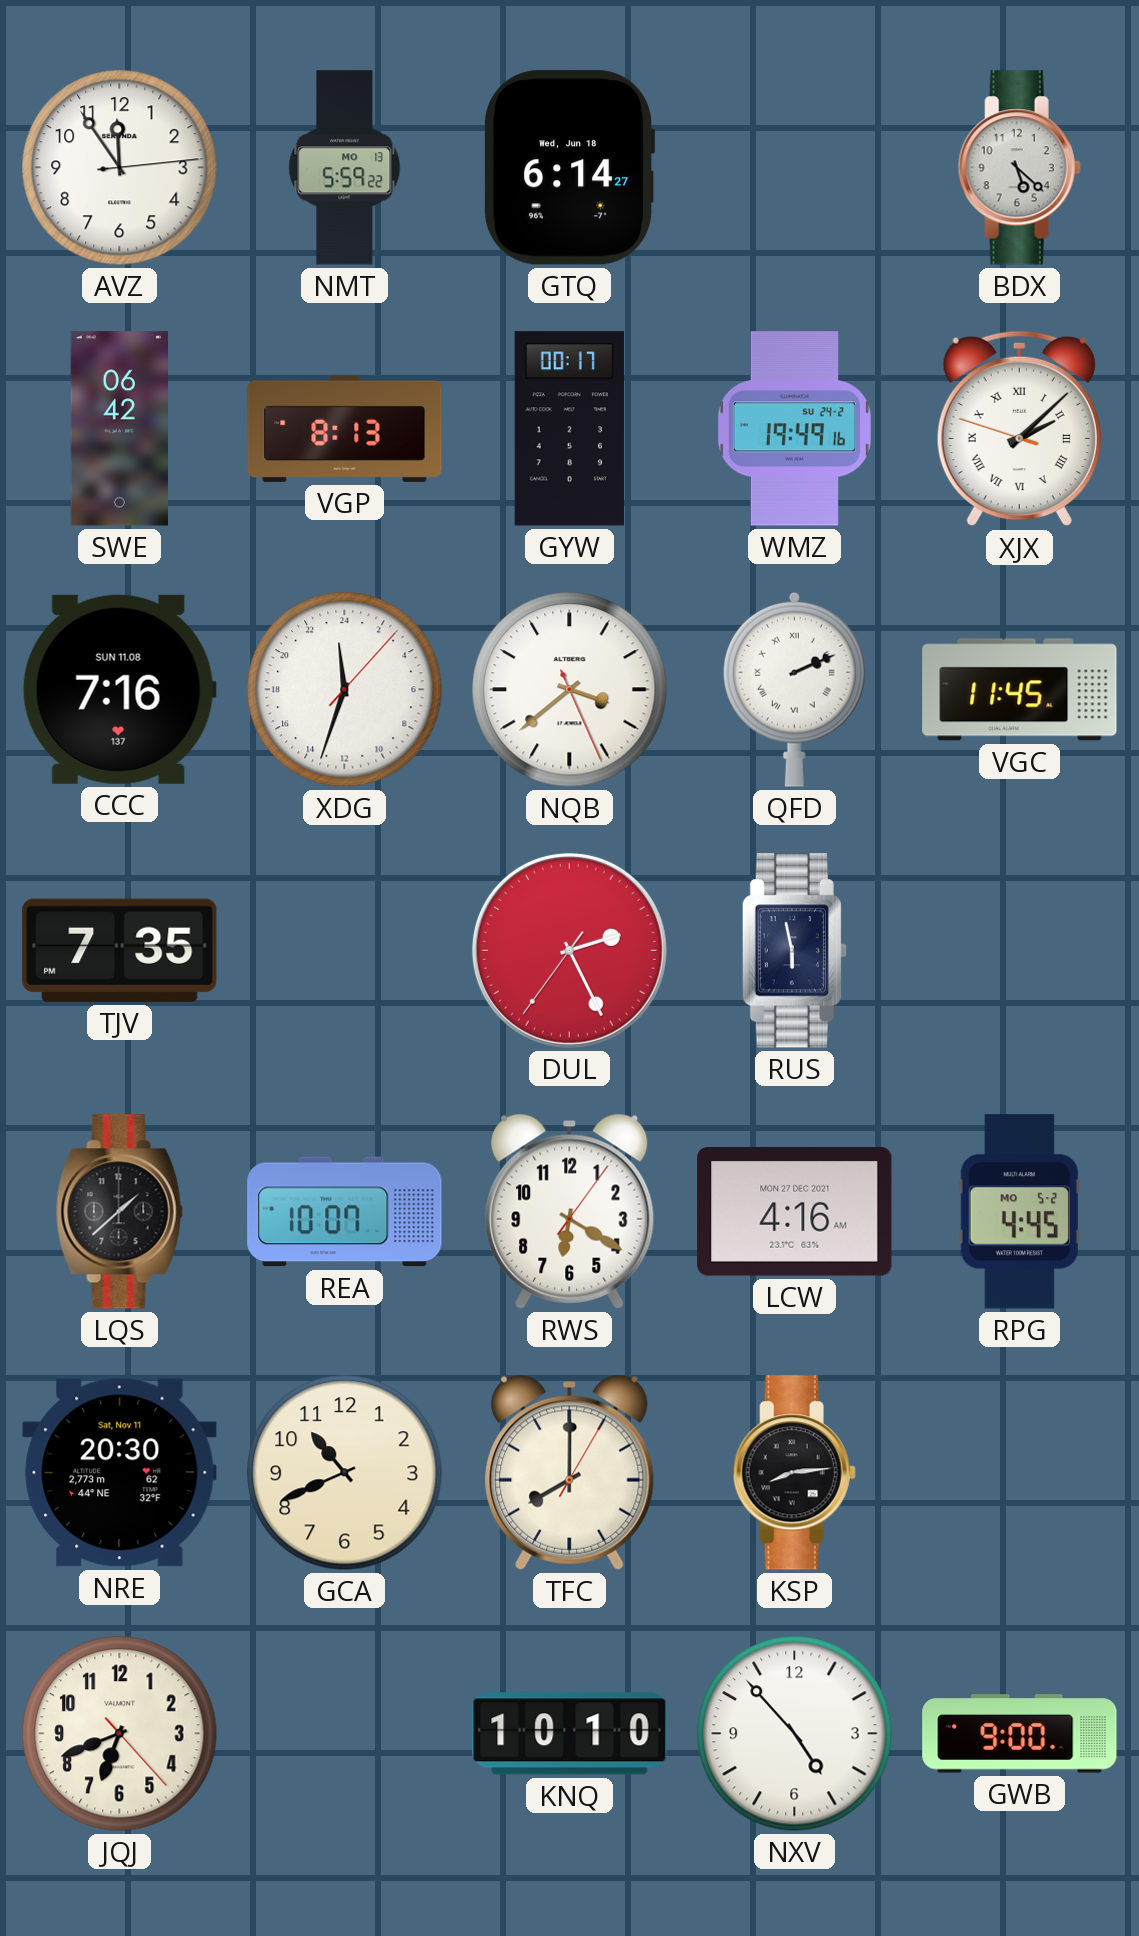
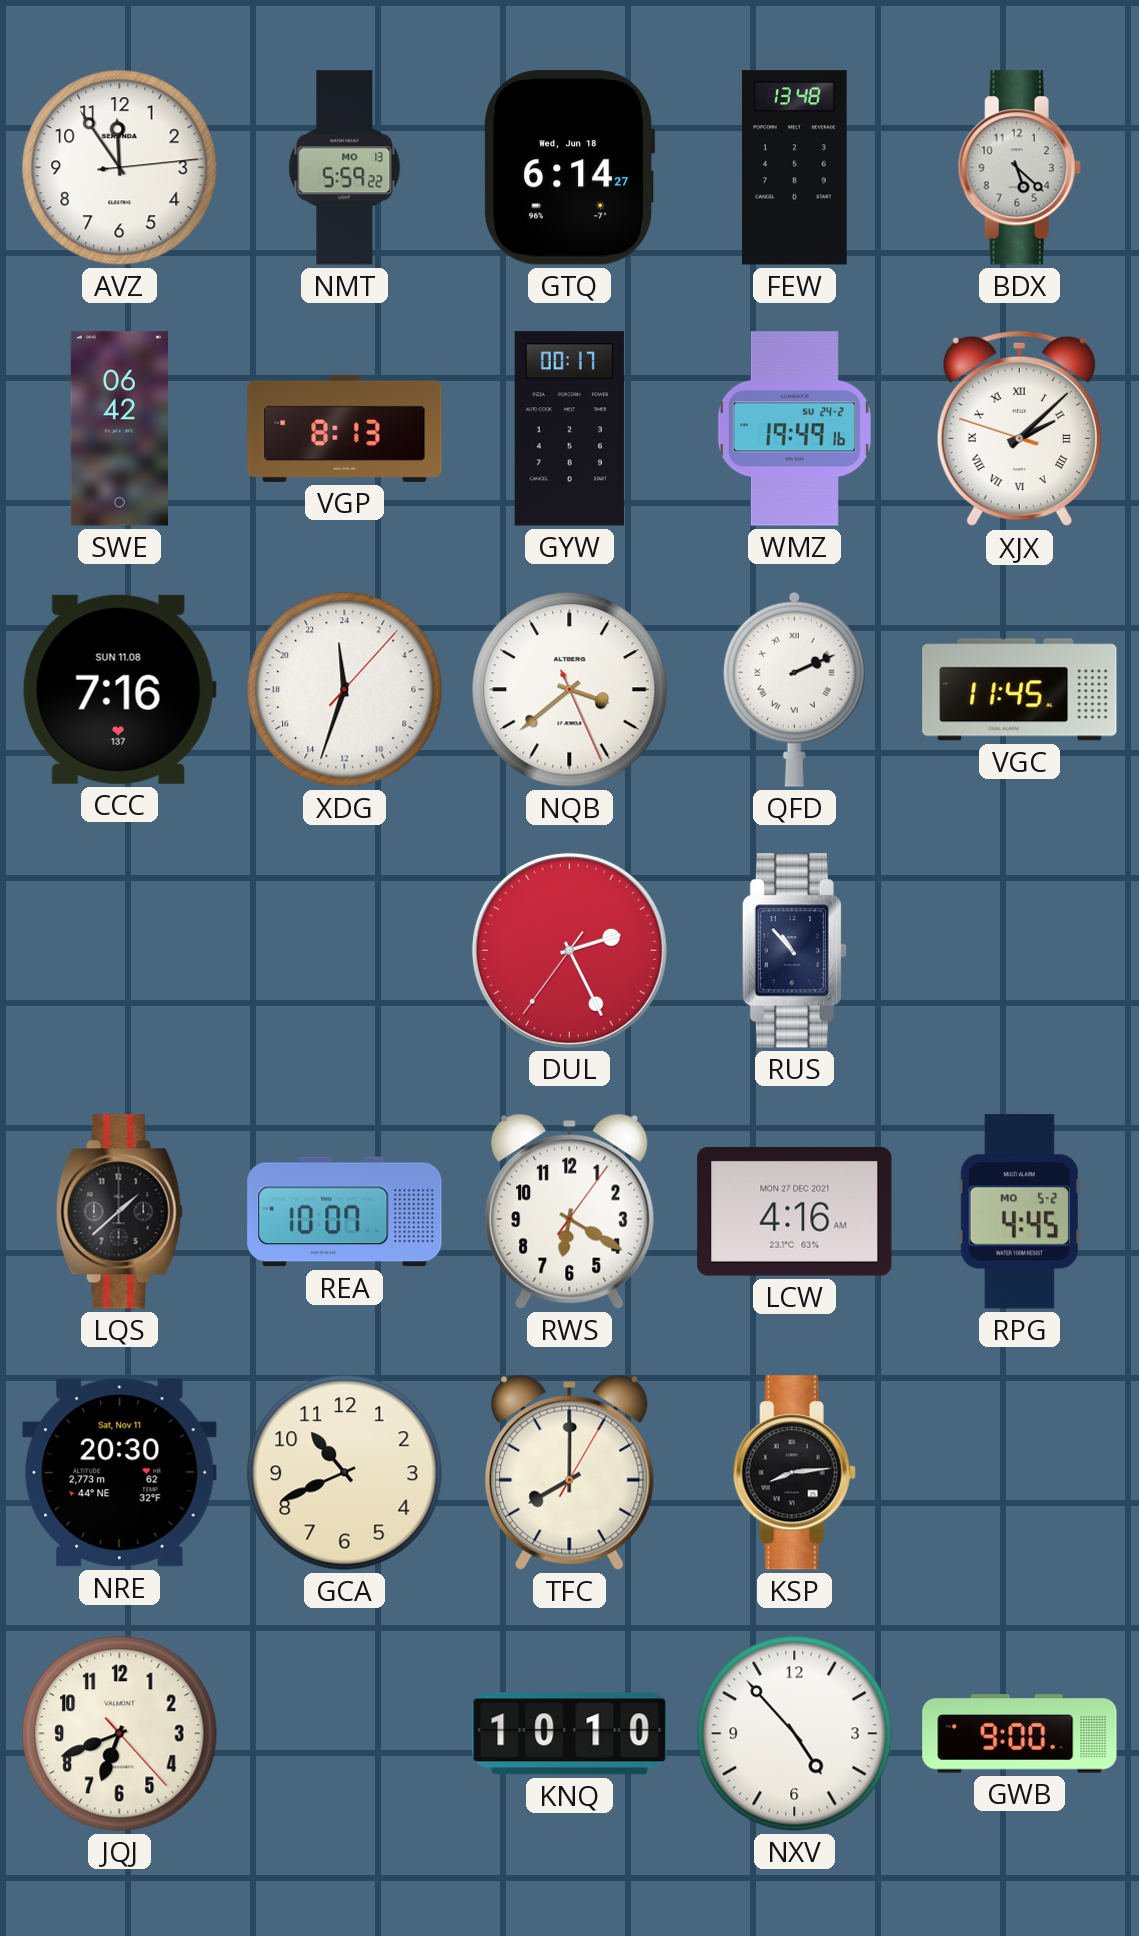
FEW: none -> 13:48 (794, 168)
TJV: 7:35 -> none (120, 950)
RUS: 5:58 -> 10:53 (794, 951)
